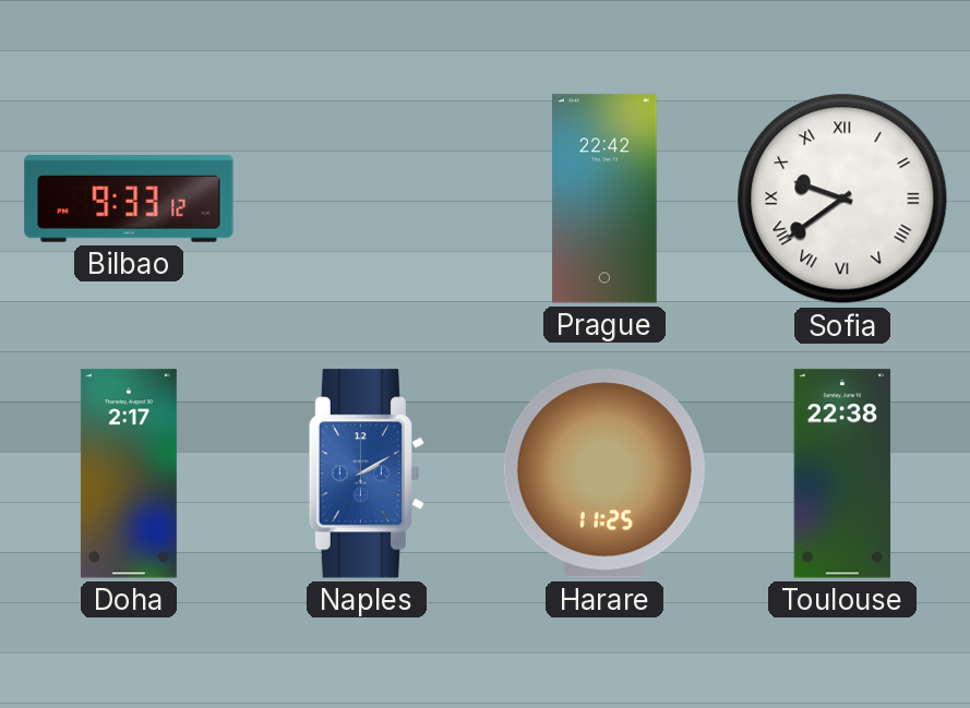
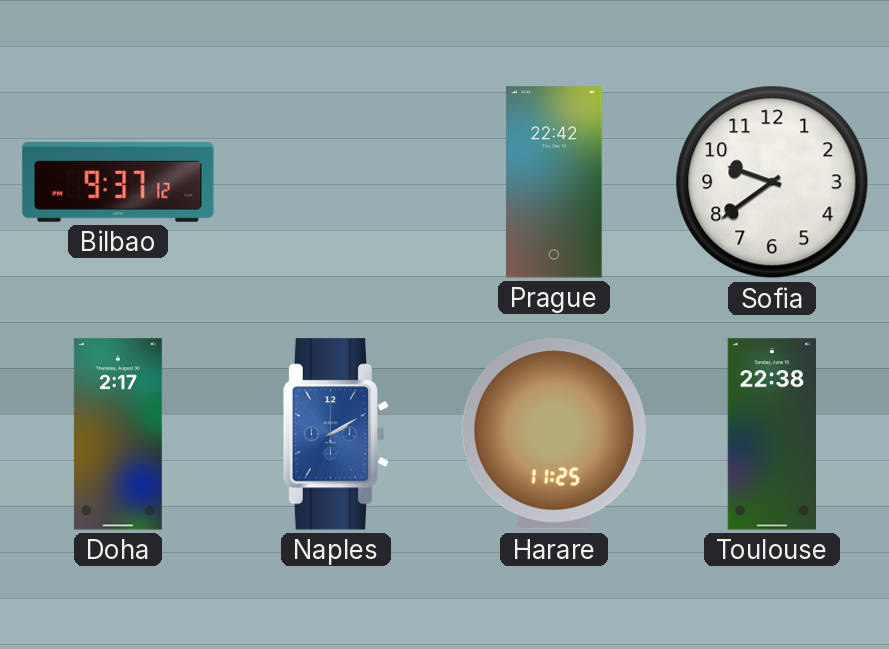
Bilbao: 9:33 -> 9:37 (118, 183)
Sofia numerals: Roman -> Arabic (772, 182)
